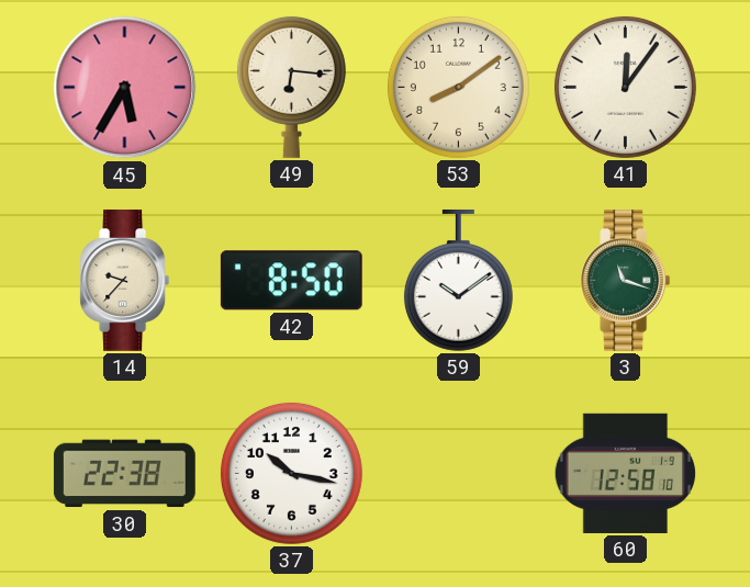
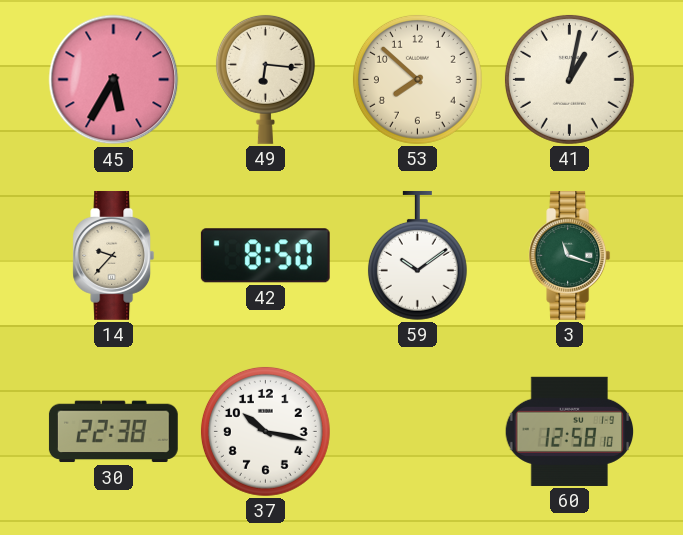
53: 8:09 -> 7:52 (417, 79)
41: 12:06 -> 1:02 (569, 79)
